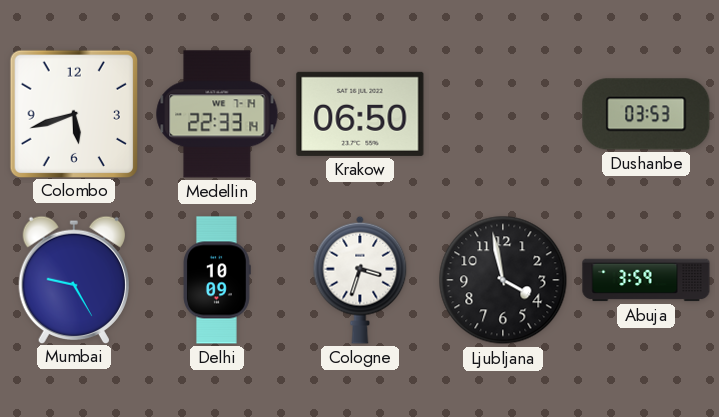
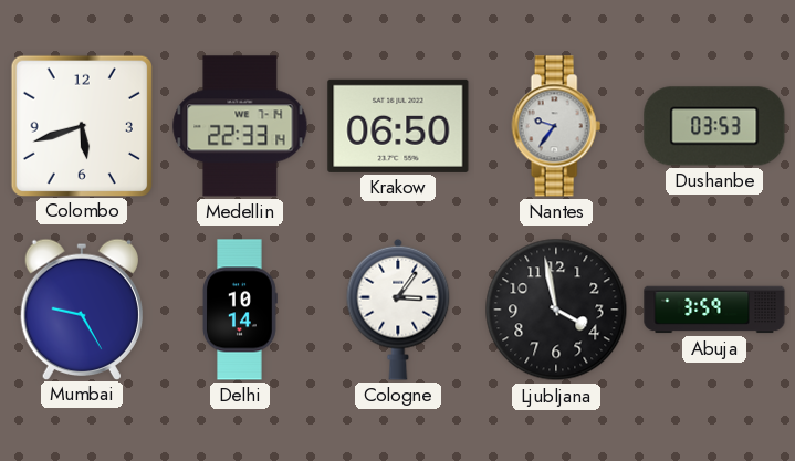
Nantes: none -> 9:36 (556, 126)
Delhi: 10:09 -> 10:14 (240, 310)
Cologne: 3:33 -> 3:06 (398, 310)
